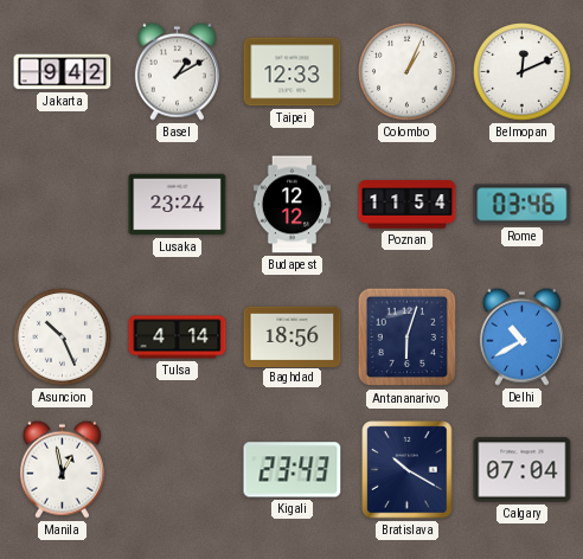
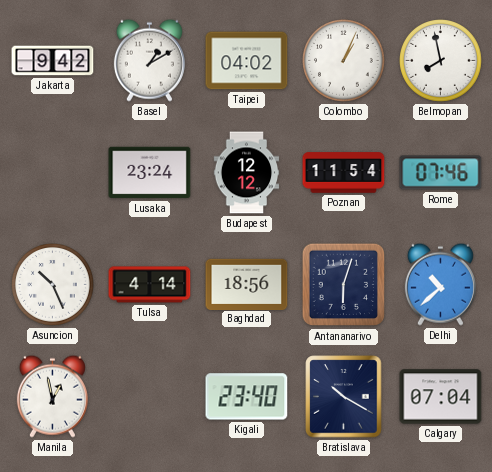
Taipei: 12:33 -> 04:02 (247, 61)
Belmopan: 12:11 -> 7:58 (441, 61)
Rome: 03:46 -> 07:46 (441, 173)
Delhi: 10:40 -> 10:38 (440, 284)
Kigali: 23:43 -> 23:40 (247, 397)
